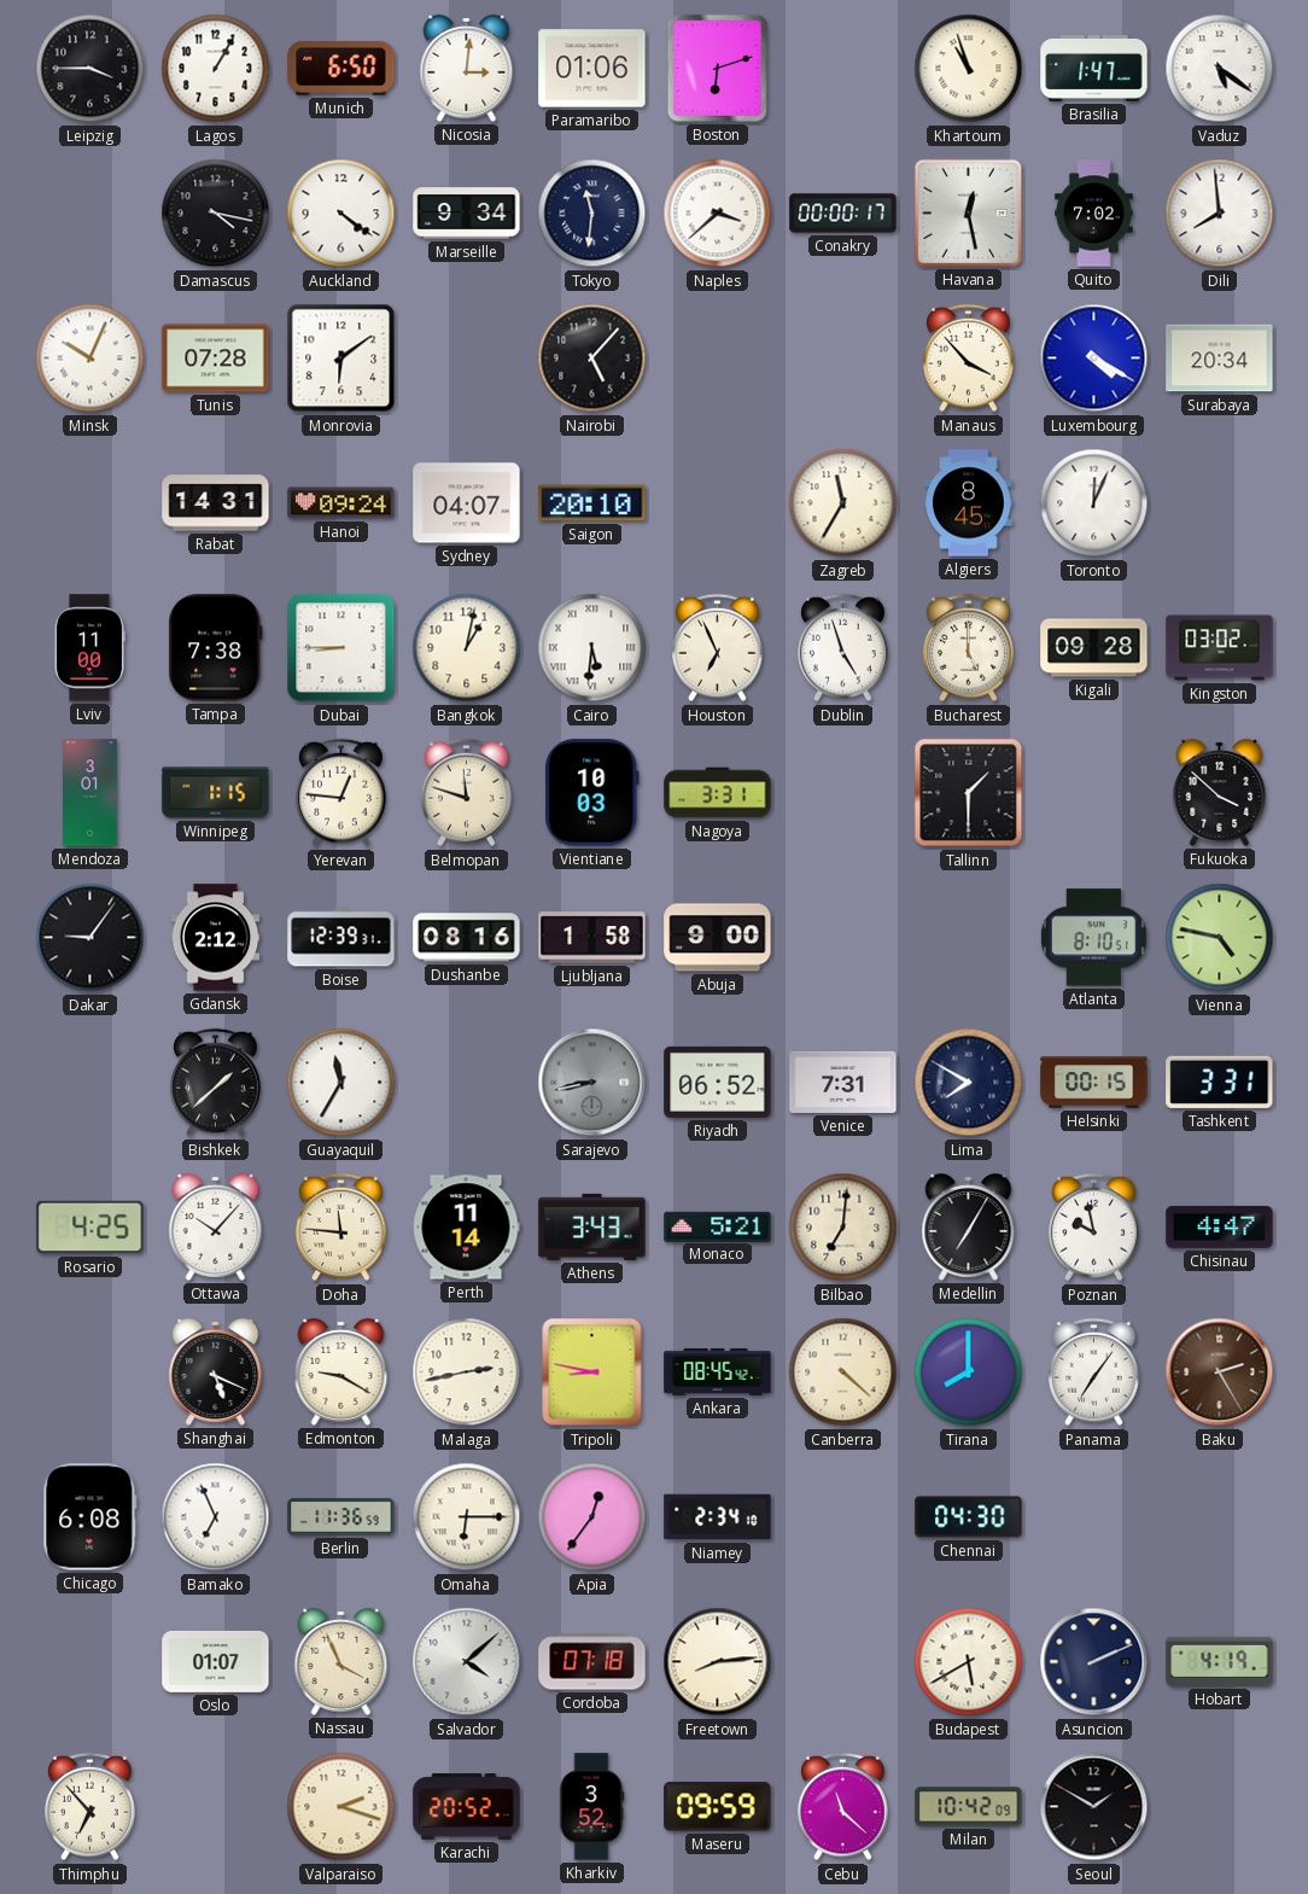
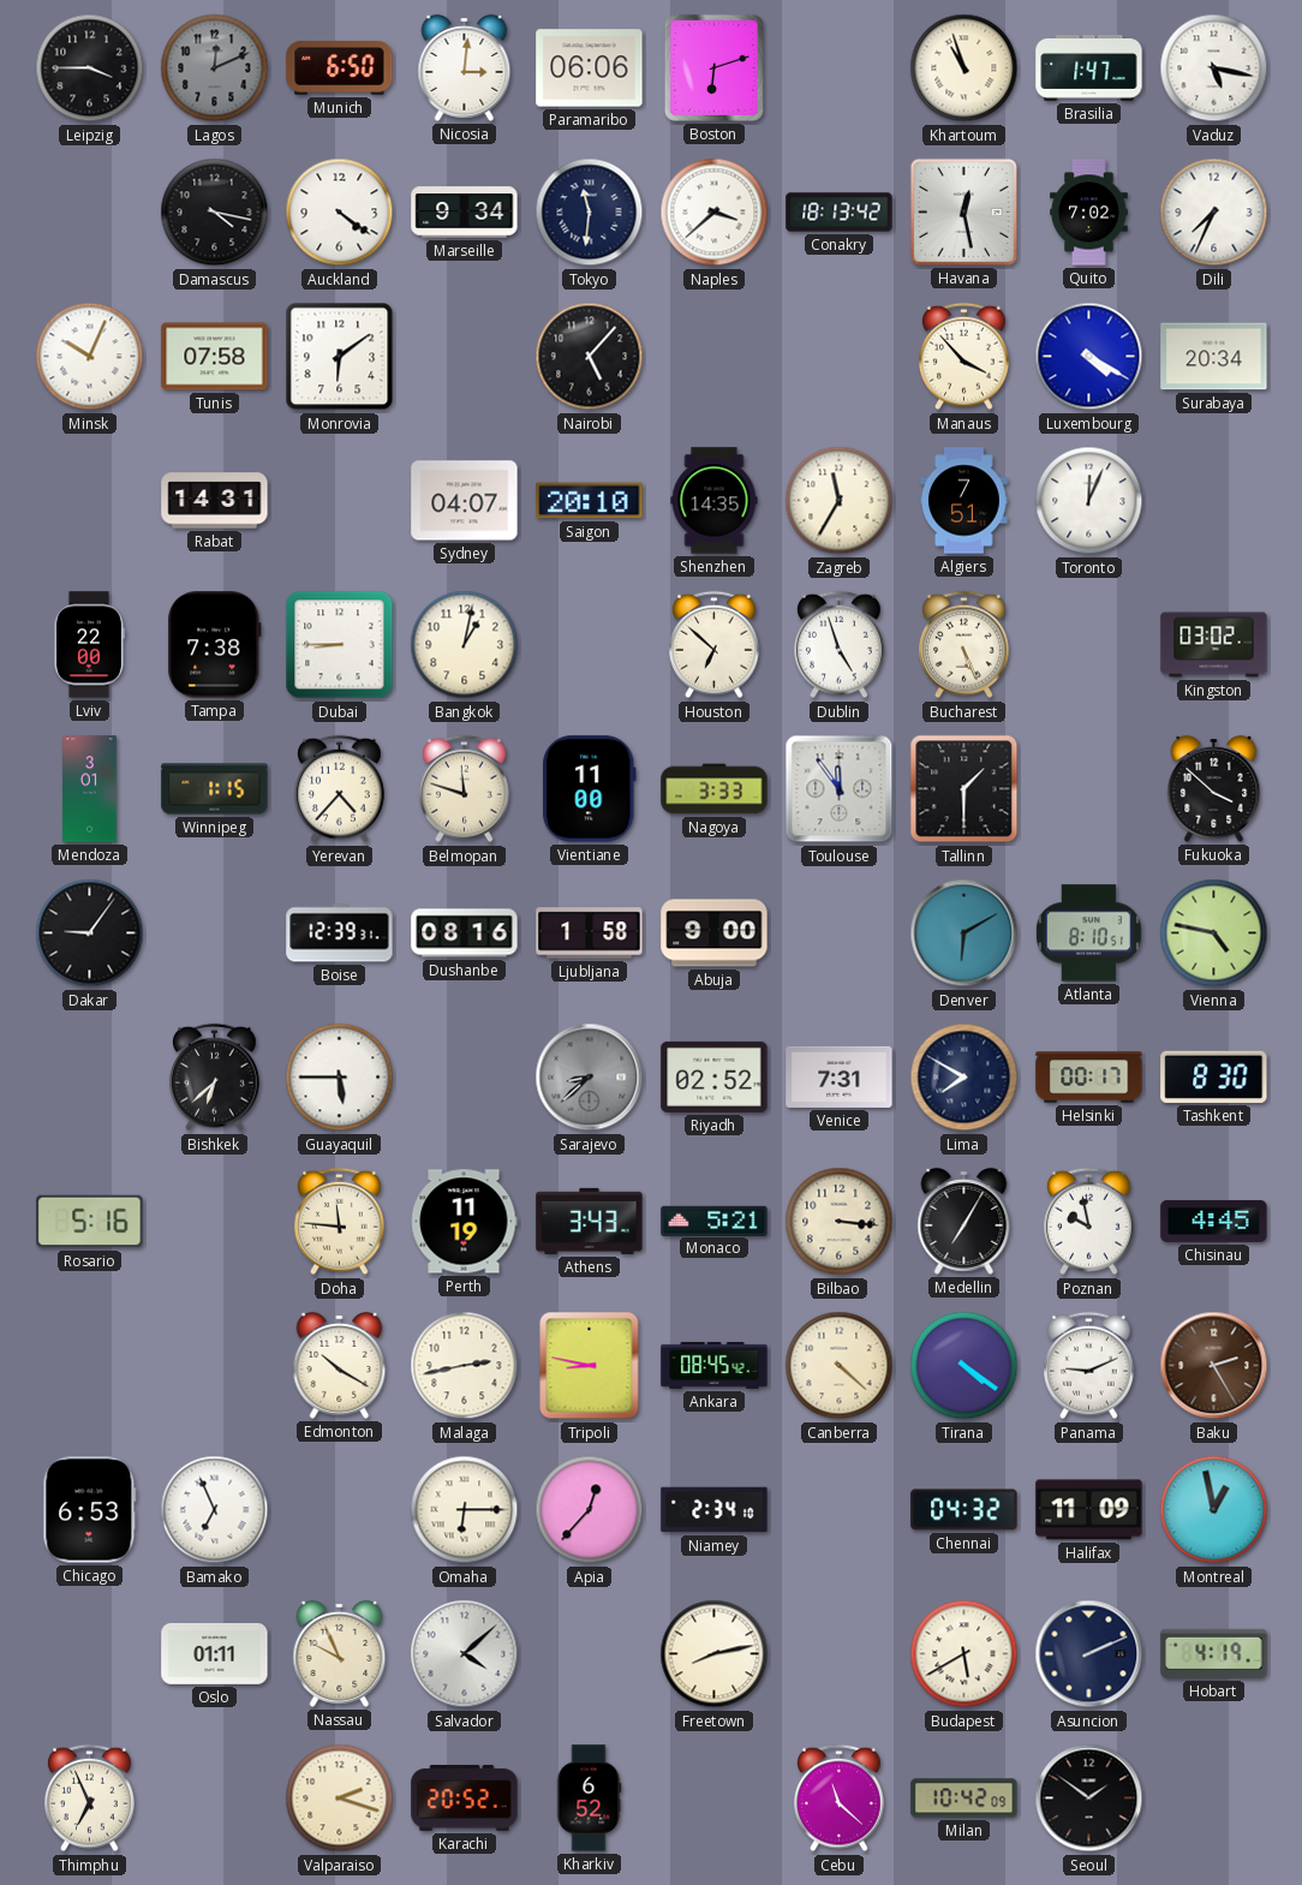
Lagos: 1:05 -> 12:11 (215, 68)
Lagos dial: white -> grey (215, 68)
Paramaribo: 01:06 -> 06:06 (590, 68)
Vaduz: 5:21 -> 5:17 (1214, 68)
Conakry: 00:00 -> 18:13 (840, 213)
Dili: 7:59 -> 7:34 (1214, 213)
Tunis: 07:28 -> 07:58 (215, 357)
Hanoi: 09:24 -> none (341, 503)
Shenzhen: none -> 14:35 (715, 501)
Algiers: 8:45 -> 7:51 (964, 501)
Lviv: 11:00 -> 22:00 (89, 645)
Cairo: 5:31 -> none (592, 648)
Houston: 6:56 -> 6:52 (715, 645)
Bucharest: 5:00 -> 5:26 (964, 645)
Kigali: 09:28 -> none (1094, 648)
Yerevan: 12:46 -> 4:37 (340, 789)
Vientiane: 10:03 -> 11:00 (590, 789)
Nagoya: 3:31 -> 3:33 (715, 789)
Toulouse: none -> 11:54 (840, 789)
Gdansk: 2:12 -> none (216, 938)
Denver: none -> 6:10 (964, 933)
Bishkek: 1:38 -> 6:38 (215, 1078)
Guayaquil: 11:35 -> 5:45 (340, 1078)
Sarajevo: 8:43 -> 8:38 (590, 1078)
Riyadh: 06:52 -> 02:52 (715, 1076)
Helsinki: 00:15 -> 00:17 (1089, 1078)
Tashkent: 3:31 -> 8:30 (1214, 1076)
Rosario: 4:25 -> 5:16 (90, 1222)
Ottawa: 10:07 -> none (216, 1226)
Perth: 11:14 -> 11:19 (464, 1222)
Bilbao: 7:01 -> 3:16 (840, 1222)
Chisinau: 4:47 -> 4:45 (1214, 1221)
Shanghai: 5:19 -> none (216, 1371)
Edmonton: 9:20 -> 10:20 (340, 1365)
Tirana: 8:00 -> 4:21 (964, 1366)
Panama: 7:06 -> 9:11 (1089, 1366)
Chicago: 6:08 -> 6:53 (90, 1510)
Berlin: 11:36 -> none (341, 1517)
Apia: 12:36 -> 12:37 (590, 1510)
Chennai: 04:30 -> 04:32 (964, 1510)
Halifax: none -> 11:09 (1089, 1510)
Montreal: none -> 12:58 (1214, 1510)
Oslo: 01:07 -> 01:11 (215, 1653)
Nassau: 3:56 -> 9:56 (340, 1653)
Cordoba: 07:18 -> none (592, 1662)
Freetown: 8:14 -> 8:13 (715, 1654)
Thimphu: 6:53 -> 6:56 (90, 1798)
Kharkiv: 3:52 -> 6:52 (589, 1798)
Maseru: 09:59 -> none (718, 1807)
Seoul: 1:50 -> 1:51 (1089, 1798)
